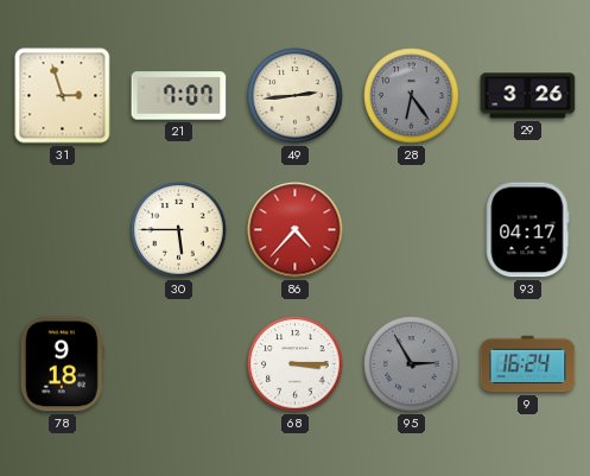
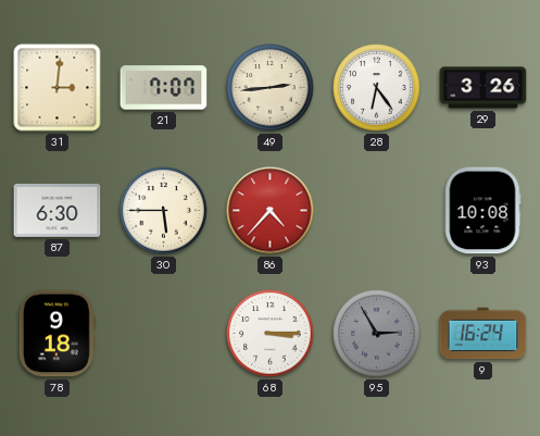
31: 2:57 -> 3:01 (58, 88)
28 dial: grey -> white (377, 88)
87: none -> 6:30 (58, 210)
93: 04:17 -> 10:08 (482, 211)
